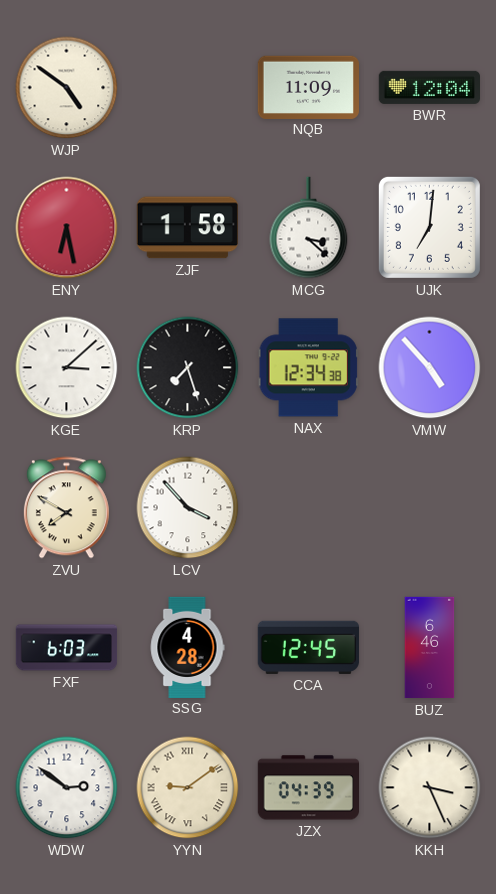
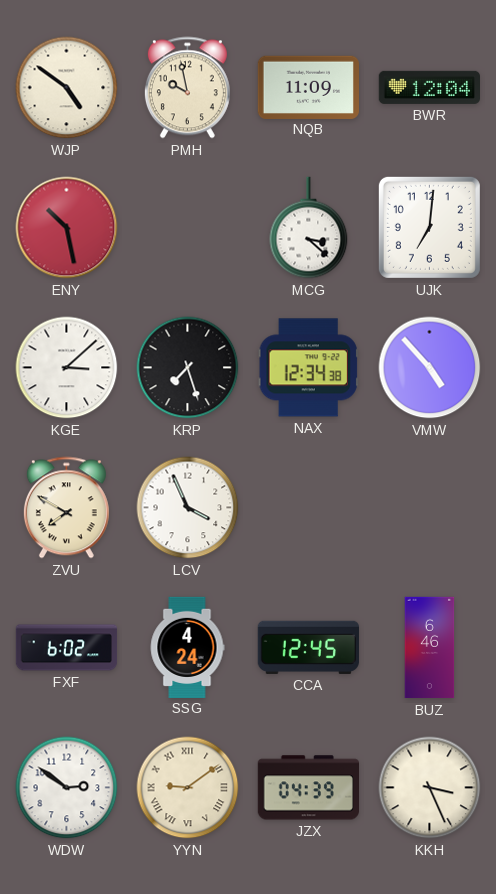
PMH: none -> 9:58 (187, 88)
ENY: 6:28 -> 10:28 (67, 228)
ZJF: 1:58 -> none (187, 228)
LCV: 3:53 -> 3:56 (188, 508)
FXF: 6:03 -> 6:02 (67, 648)
SSG: 4:28 -> 4:24 (187, 647)
